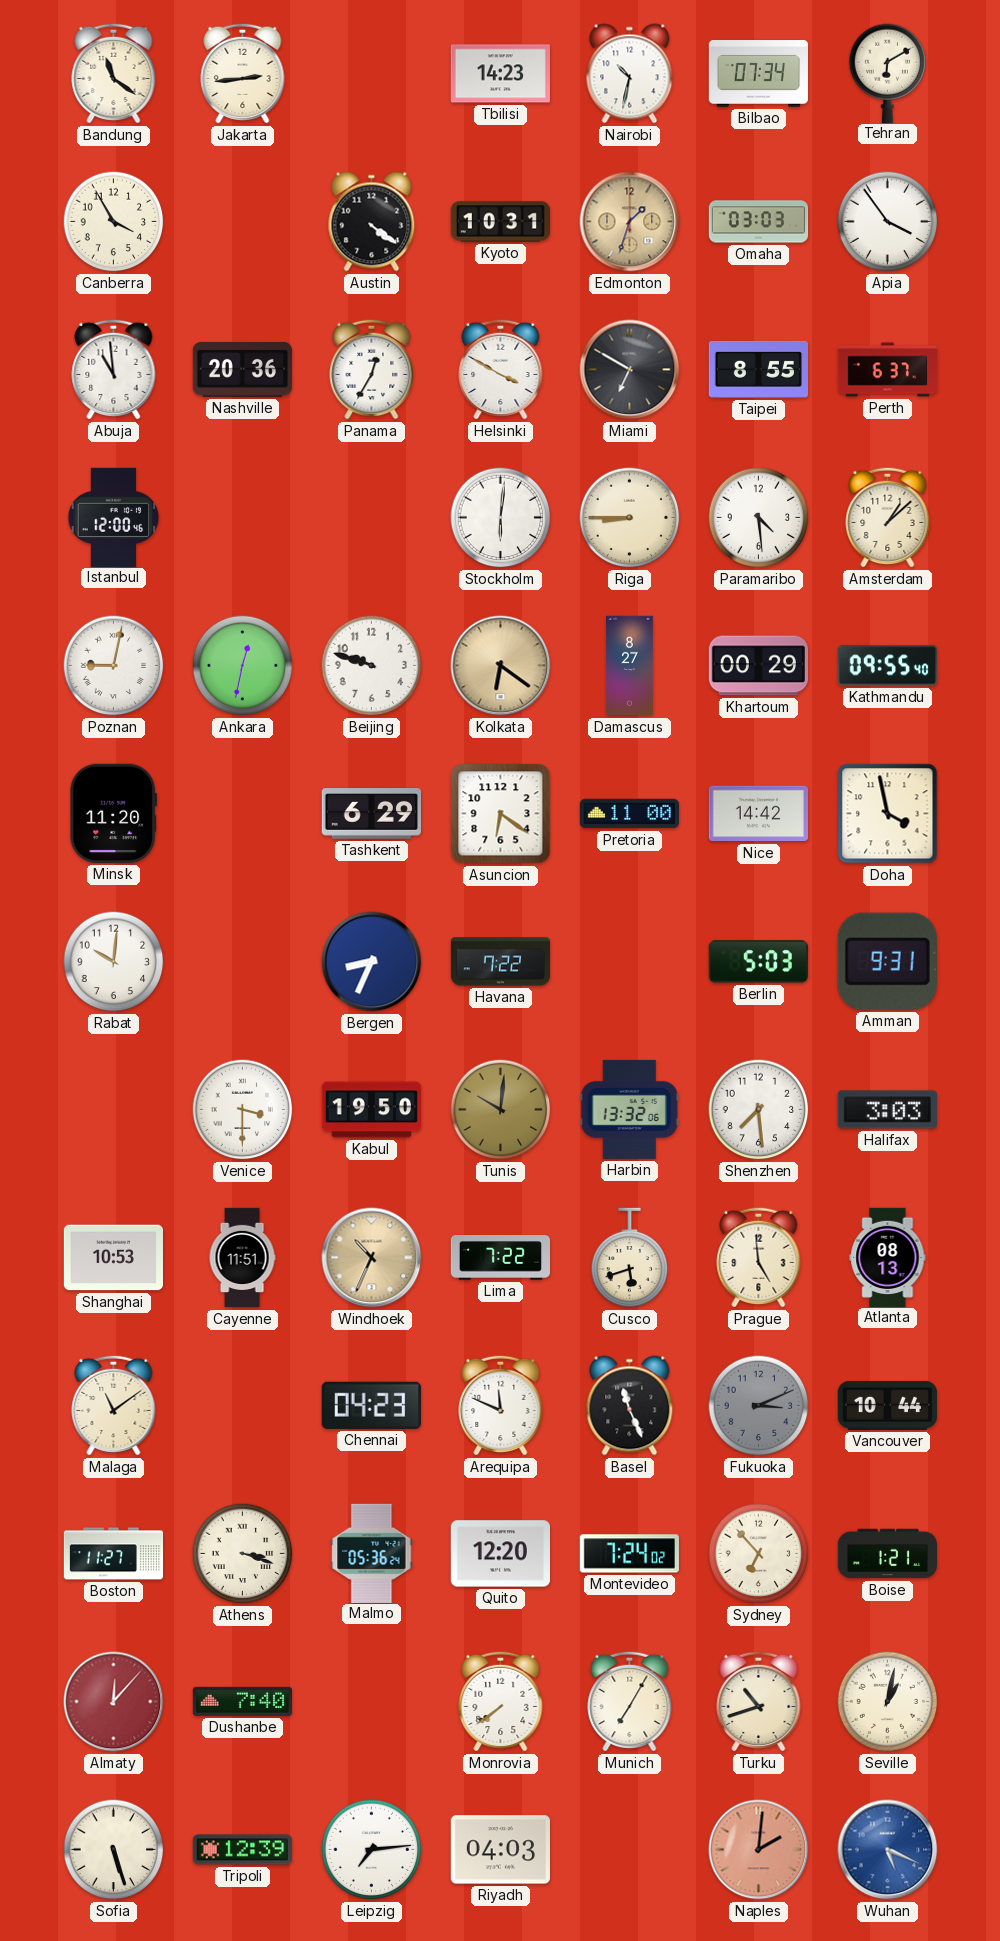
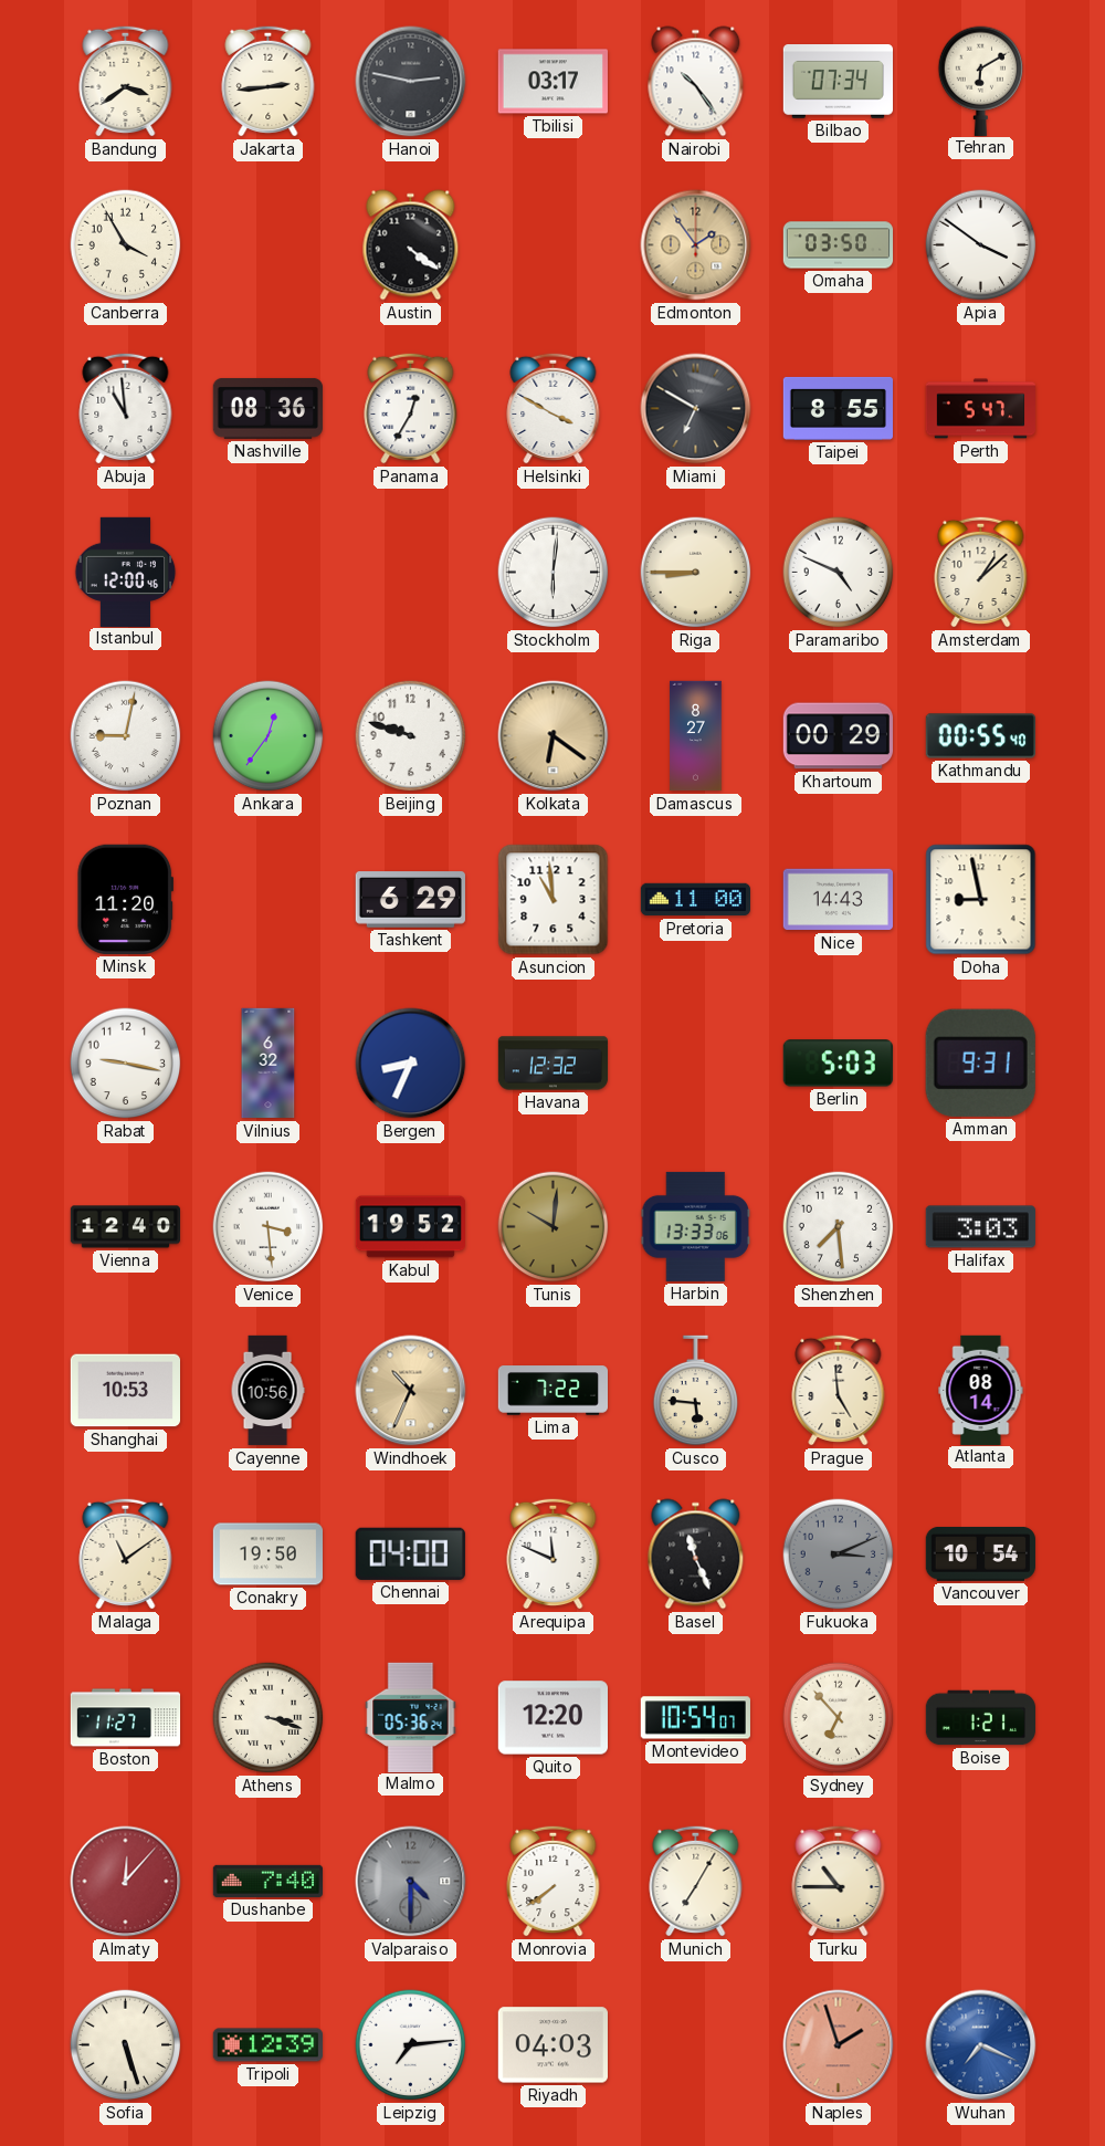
Bandung: 11:21 -> 3:39 (126, 81)
Hanoi: none -> 2:47 (411, 82)
Tbilisi: 14:23 -> 03:17 (552, 82)
Nairobi: 10:32 -> 10:24 (696, 82)
Kyoto: 10:31 -> none (500, 222)
Edmonton: 1:33 -> 1:54 (696, 245)
Omaha: 03:03 -> 03:50 (839, 245)
Apia: 3:54 -> 3:51 (981, 245)
Nashville: 20:36 -> 08:36 (267, 408)
Perth: 6:37 -> 5:47 (980, 409)
Paramaribo: 4:29 -> 4:49 (839, 573)
Ankara: 12:32 -> 12:36 (269, 736)
Kathmandu: 09:55 -> 00:55 (980, 736)
Asuncion: 6:21 -> 10:59 (554, 900)
Nice: 14:42 -> 14:43 (838, 900)
Doha: 3:58 -> 8:58 (981, 900)
Rabat: 10:01 -> 9:17 (126, 1064)
Vilnius: none -> 6:32 (269, 1064)
Havana: 7:22 -> 12:32 (554, 1064)
Vienna: none -> 12:40 (125, 1227)
Venice: 3:30 -> 3:29 (269, 1227)
Kabul: 19:50 -> 19:52 (410, 1227)
Harbin: 13:32 -> 13:33 (695, 1226)
Cayenne: 11:51 -> 10:56 (267, 1391)
Cusco: 5:42 -> 5:46 (696, 1391)
Atlanta: 08:13 -> 08:14 (981, 1390)
Conakry: none -> 19:50 (267, 1554)
Chennai: 04:23 -> 04:00 (410, 1553)
Vancouver: 10:44 -> 10:54 (980, 1554)
Montevideo: 7:24 -> 10:54 (695, 1718)
Valparaiso: none -> 4:30 (411, 1882)
Turku: 10:42 -> 10:45 (839, 1881)
Seville: 1:02 -> none (888, 1702)
Naples: 2:01 -> 1:57 (839, 2045)
Wuhan: 5:19 -> 7:19 (981, 2045)
